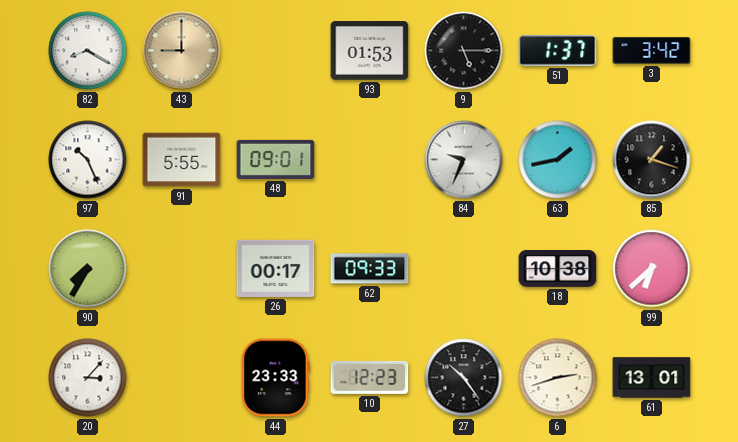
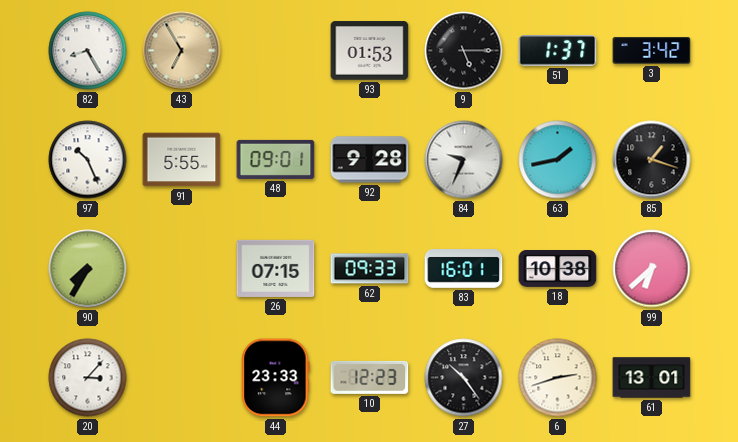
82: 8:20 -> 8:25 (88, 51)
43: 9:00 -> 6:55 (182, 51)
92: none -> 9:28 (370, 160)
26: 00:17 -> 07:15 (276, 268)
83: none -> 16:01 (464, 269)
